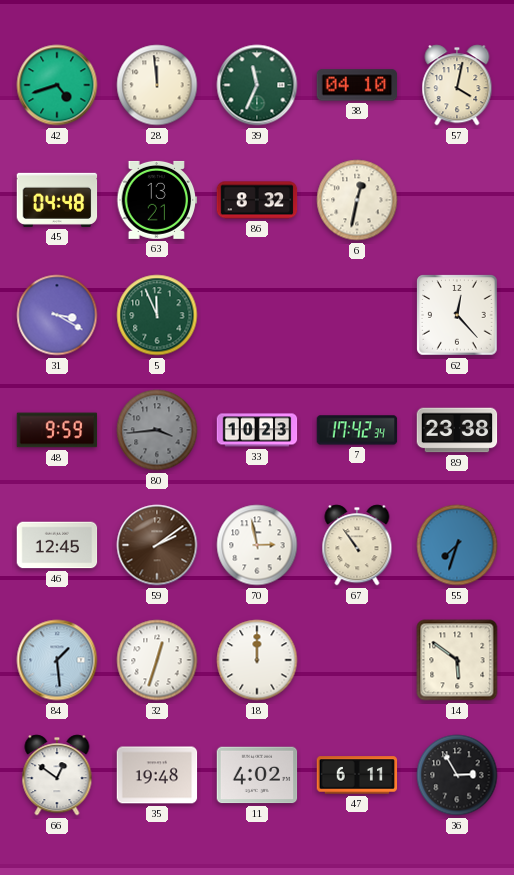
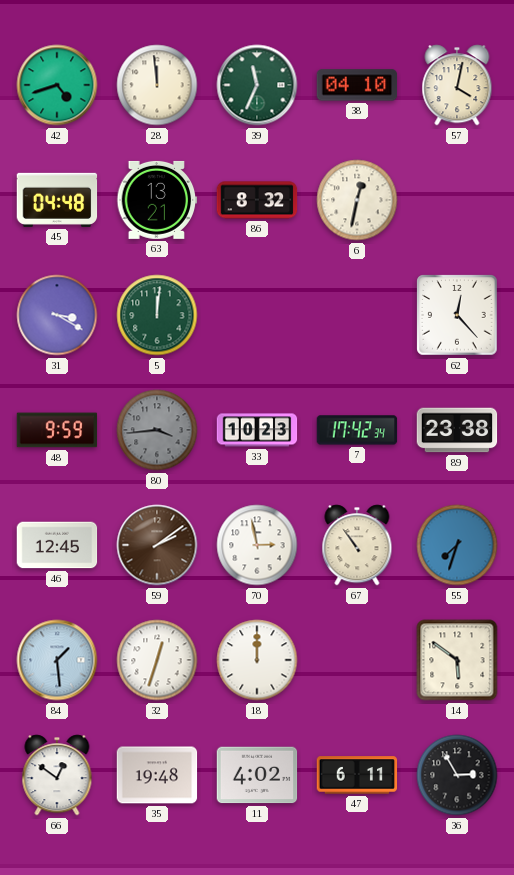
5: 11:56 -> 12:01 (157, 315)
